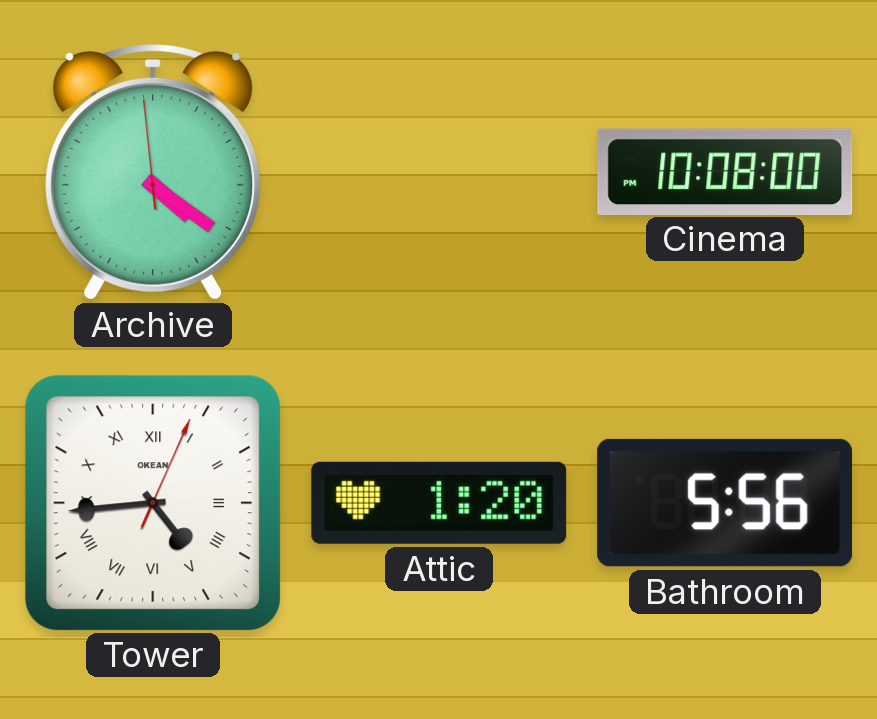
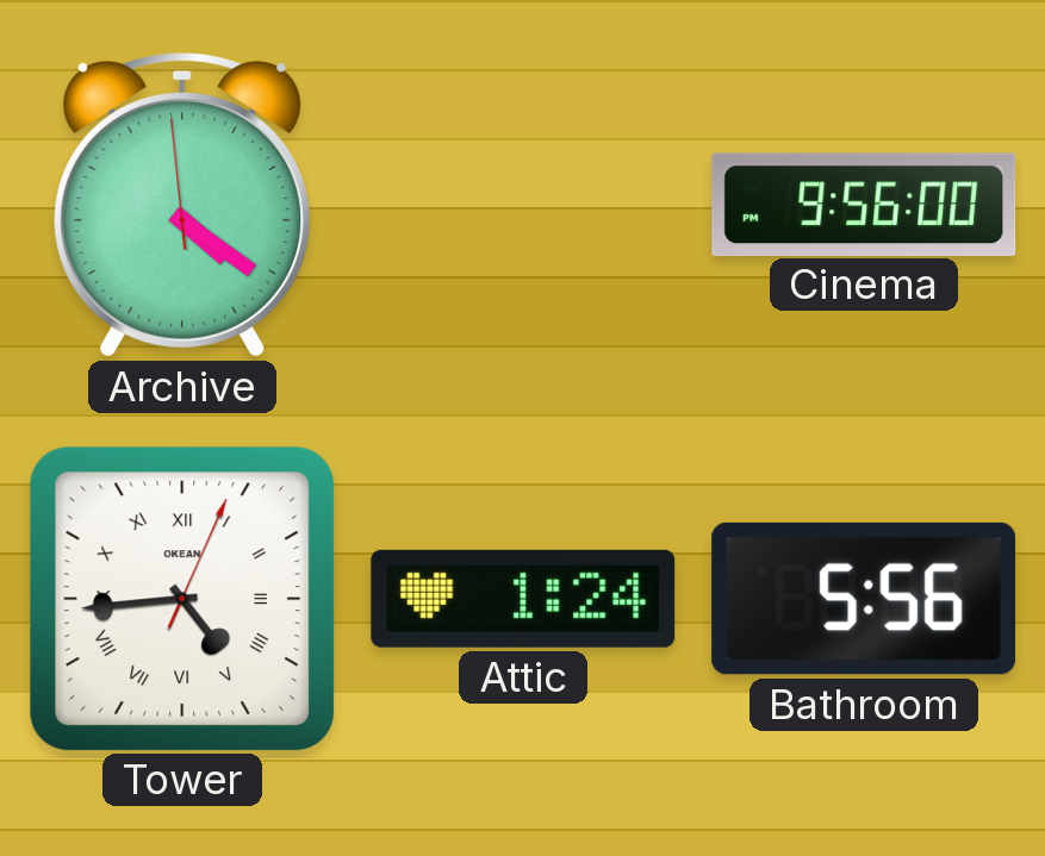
Cinema: 10:08 -> 9:56 (864, 204)
Attic: 1:20 -> 1:24 (523, 599)
